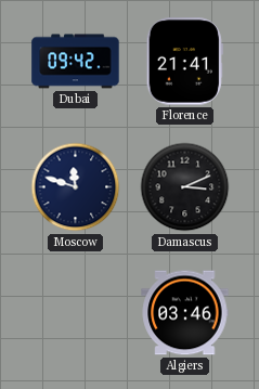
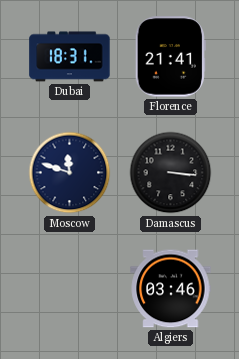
Dubai: 09:42 -> 18:31 (70, 57)
Damascus: 3:11 -> 3:16 (171, 173)
